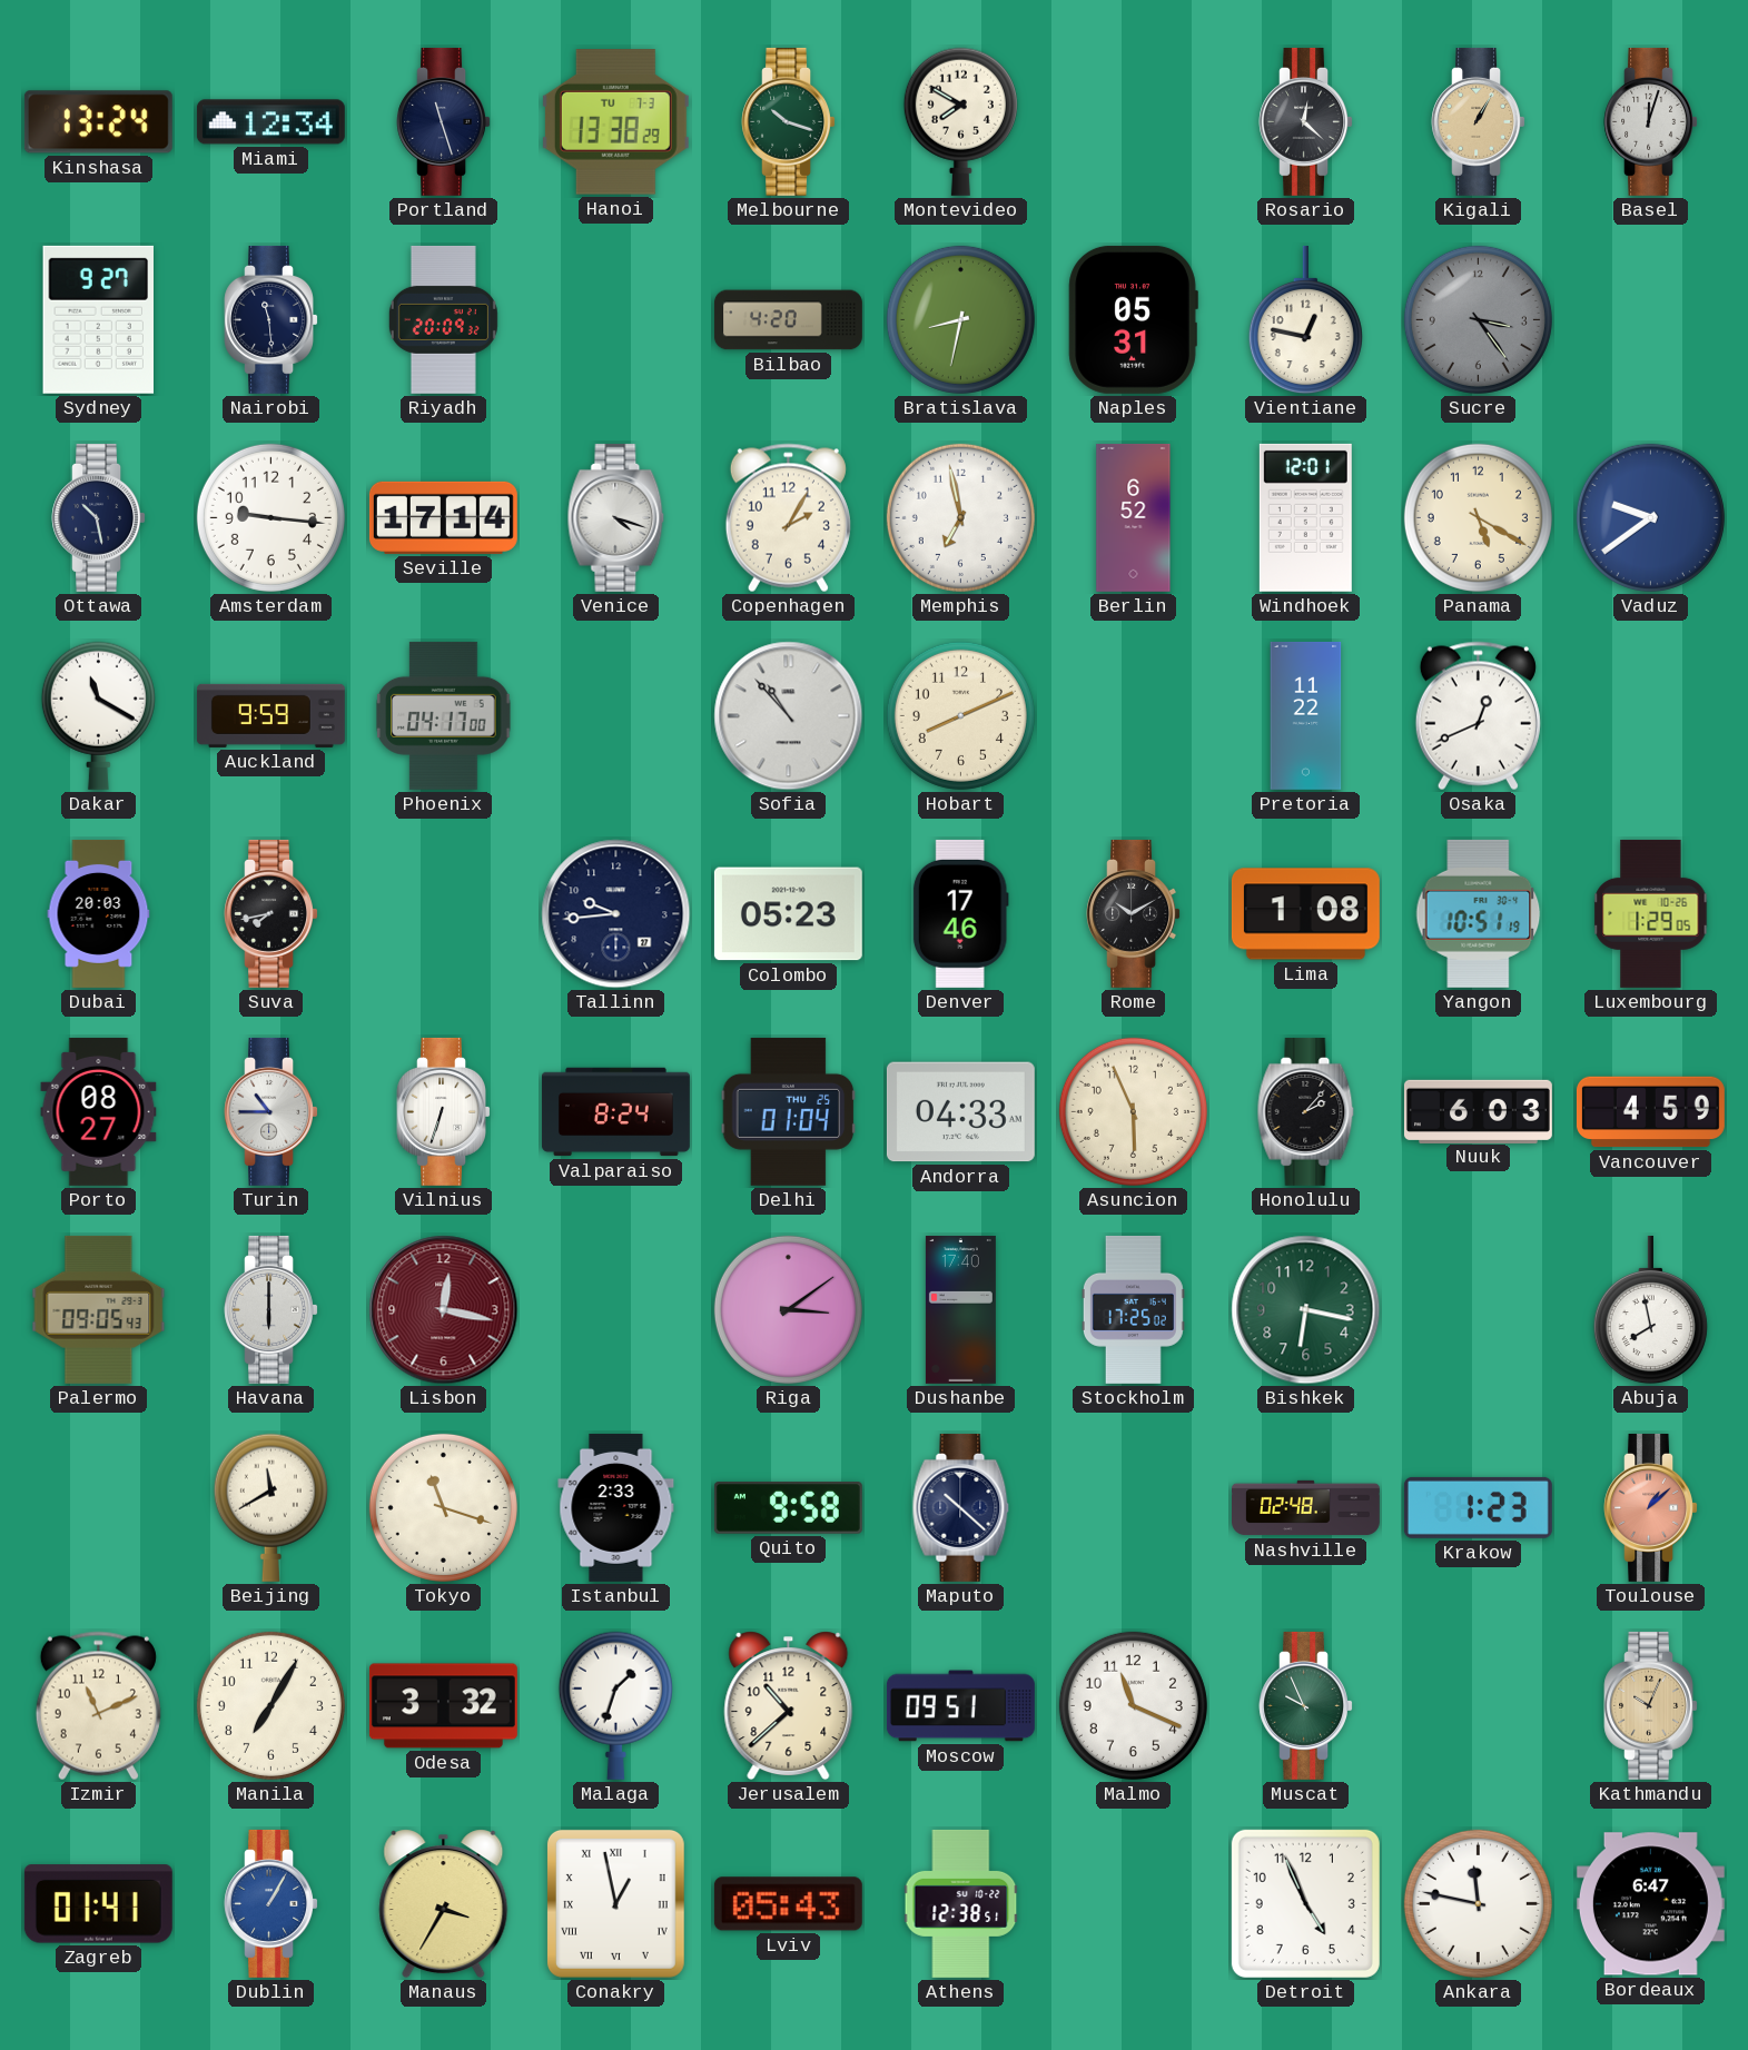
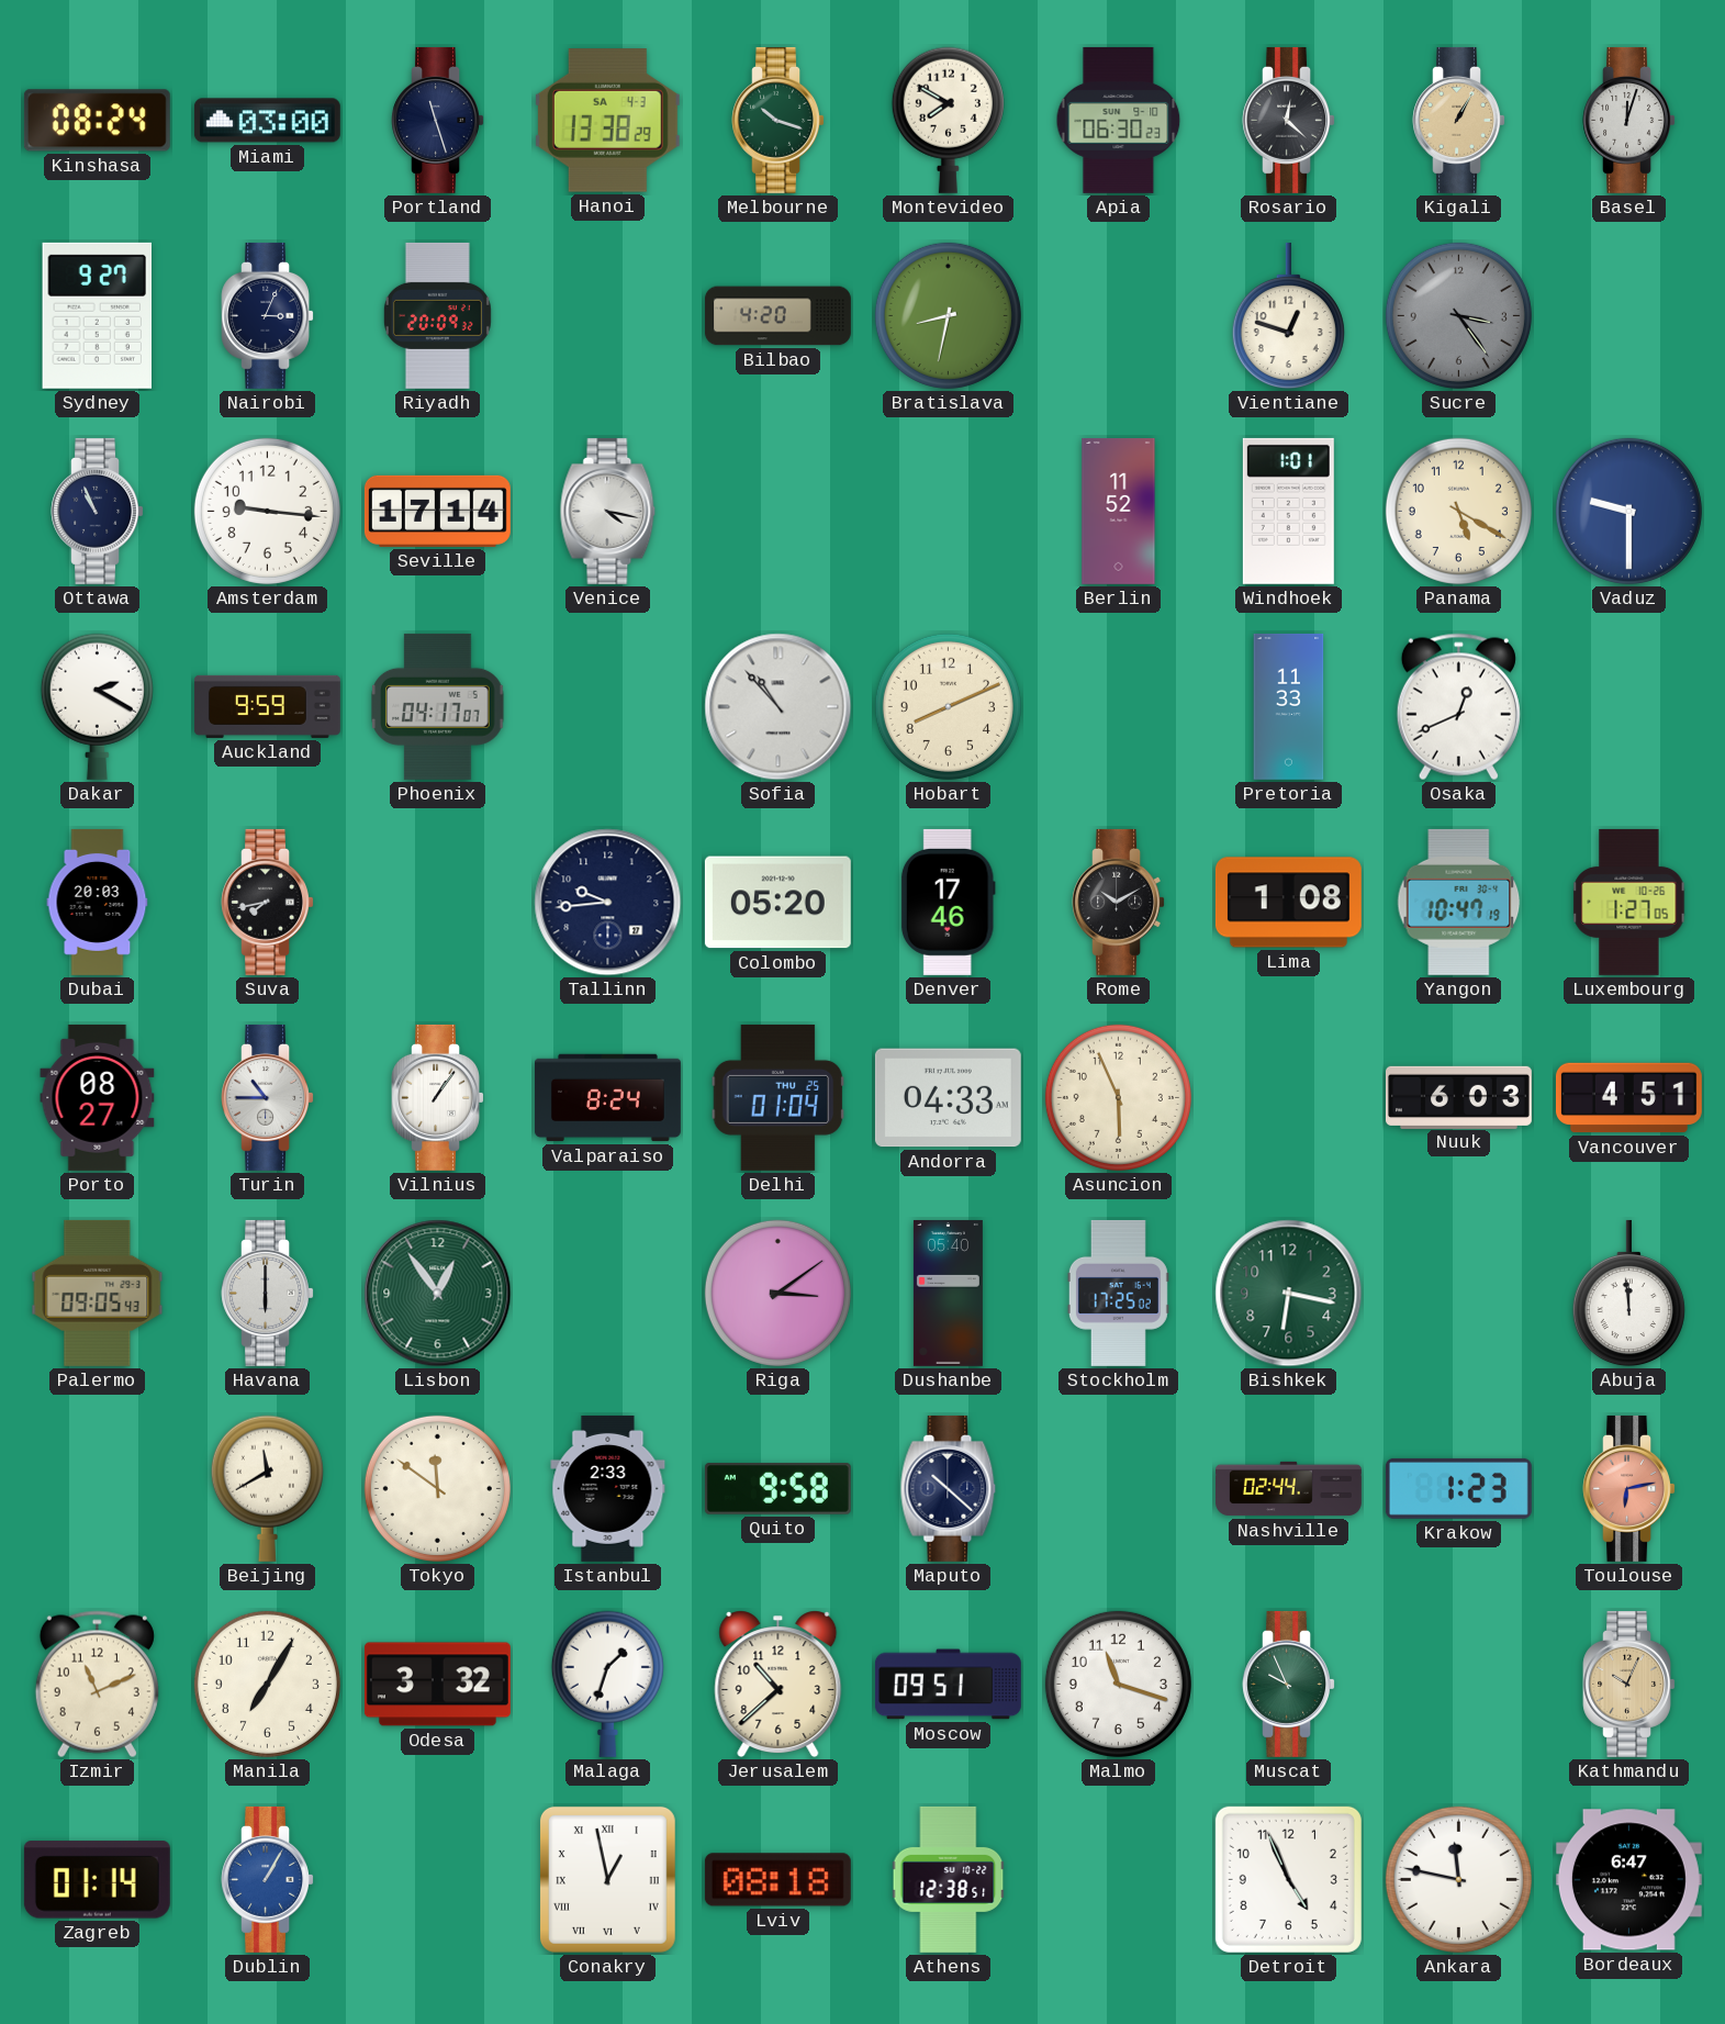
Kinshasa: 13:24 -> 08:24 (97, 121)
Miami: 12:34 -> 03:00 (267, 121)
Hanoi date: TU 7-3 -> SA 4-3 (607, 121)
Apia: none -> 06:30 (1119, 120)
Nairobi: 11:29 -> 3:04 (267, 315)
Naples: 05:31 -> none (1133, 319)
Vientiane: 12:47 -> 12:48 (1288, 316)
Ottawa: 10:28 -> 10:56 (97, 511)
Venice: 4:18 -> 4:17 (608, 511)
Copenhagen: 2:05 -> none (788, 518)
Memphis: 6:58 -> none (960, 517)
Berlin: 6:52 -> 11:52 (1119, 511)
Windhoek: 12:01 -> 1:01 (1288, 511)
Vaduz: 9:39 -> 9:30 (1628, 511)
Dakar: 11:20 -> 2:20 (97, 706)
Phoenix: 04:17:00 -> 04:17:07 (438, 706)
Pretoria: 11:22 -> 11:33 (1289, 706)
Colombo: 05:23 -> 05:20 (777, 903)
Yangon: 10:51 -> 10:47 (1459, 902)
Luxembourg: 1:29 -> 1:27 (1629, 902)
Vilnius: 6:33 -> 1:06 (437, 1097)
Honolulu: 2:07 -> none (1306, 1111)
Vancouver: 4:59 -> 4:51 (1628, 1098)
Lisbon: 12:17 -> 12:54 (438, 1294)
Lisbon dial: burgundy -> green (438, 1294)
Dushanbe: 17:40 -> 05:40 (948, 1293)
Abuja: 7:58 -> 11:59 (1628, 1294)
Tokyo: 11:18 -> 11:51 (437, 1488)
Nashville: 02:48 -> 02:44 (1289, 1489)
Toulouse: 1:08 -> 6:13 (1628, 1488)
Malmo: 11:19 -> 11:18 (1118, 1684)
Zagreb: 01:41 -> 01:14 (97, 1880)
Manaus: 3:35 -> none (444, 1904)
Lviv: 05:43 -> 08:18 (777, 1880)
